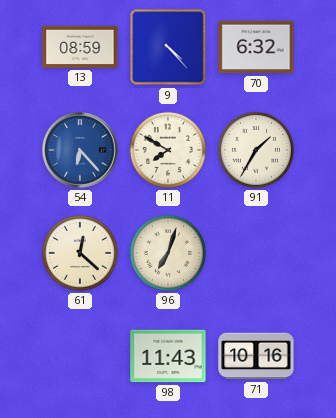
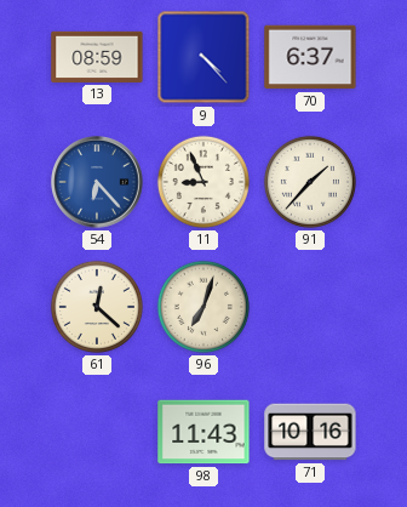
70: 6:32 -> 6:37 (310, 57)
11: 7:50 -> 8:56 (203, 182)
91: 1:35 -> 1:37 (310, 182)
